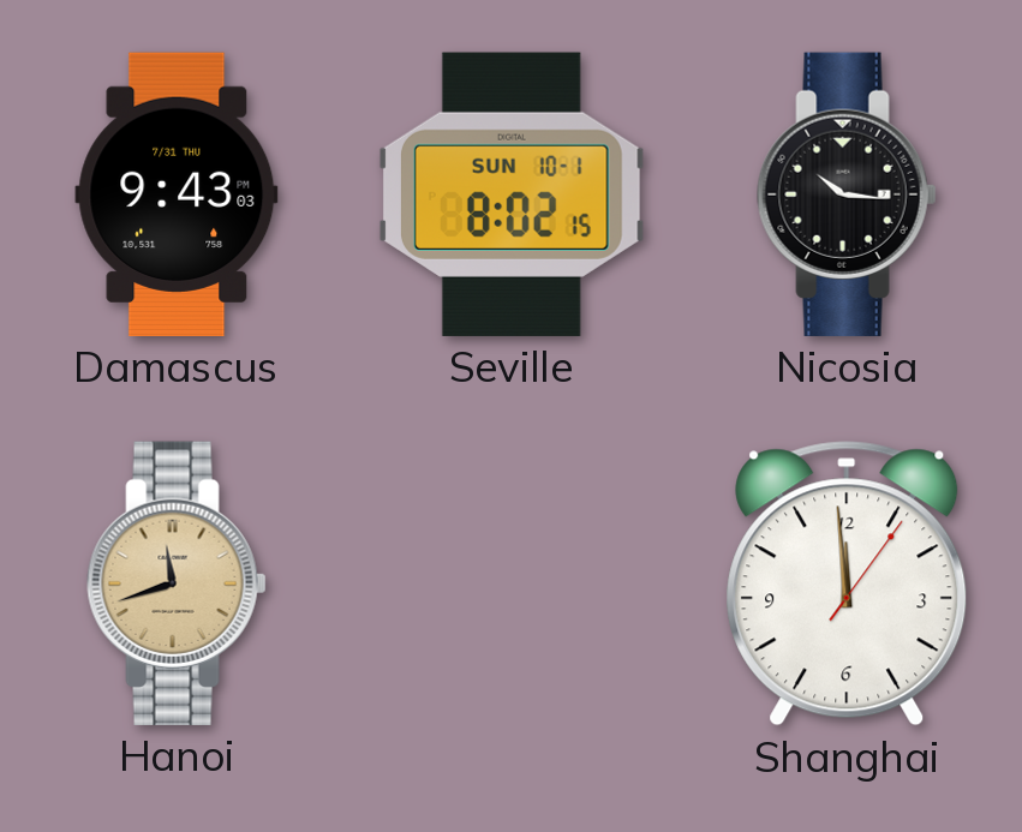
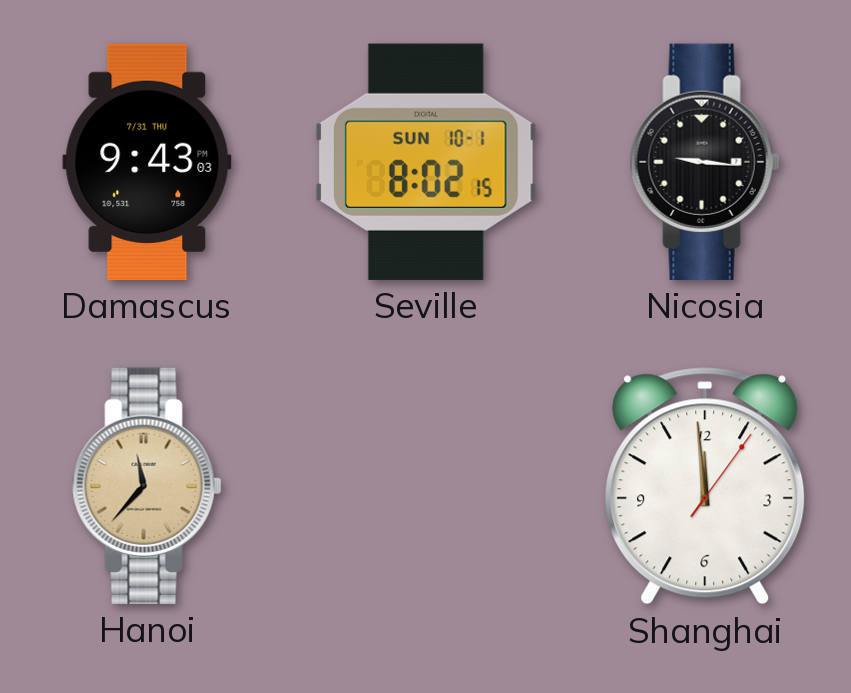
Nicosia: 10:16 -> 9:16 (705, 162)
Hanoi: 11:42 -> 11:37 (147, 486)
